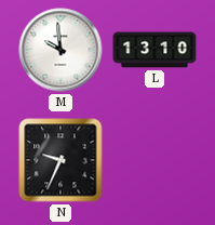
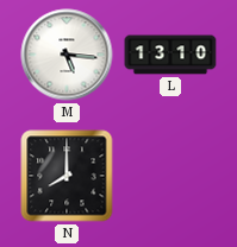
M: 9:59 -> 5:16 (67, 55)
N: 9:34 -> 8:00 (67, 176)
